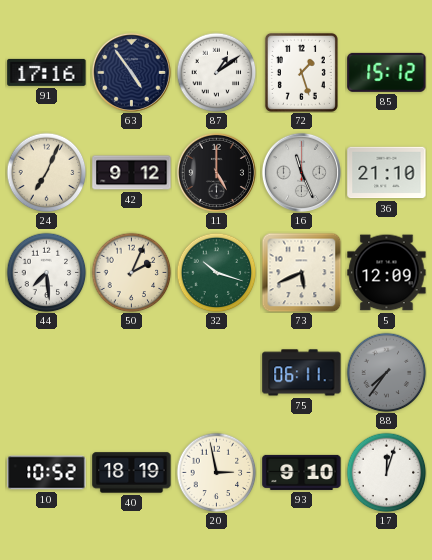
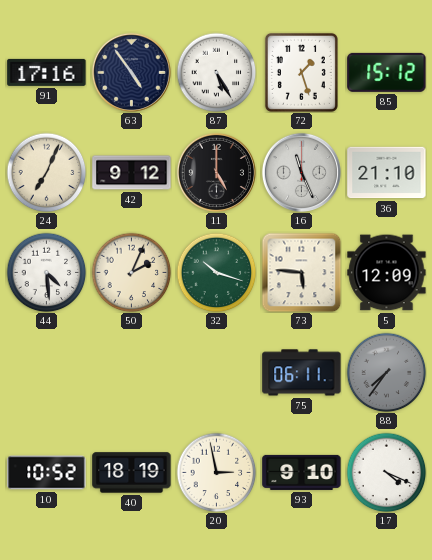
87: 1:09 -> 5:25 (216, 72)
44: 7:29 -> 4:29 (46, 272)
73: 5:41 -> 5:46 (301, 272)
17: 12:03 -> 4:19 (386, 472)
